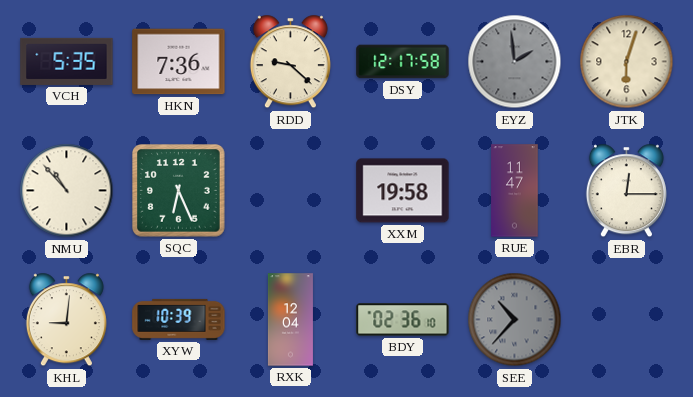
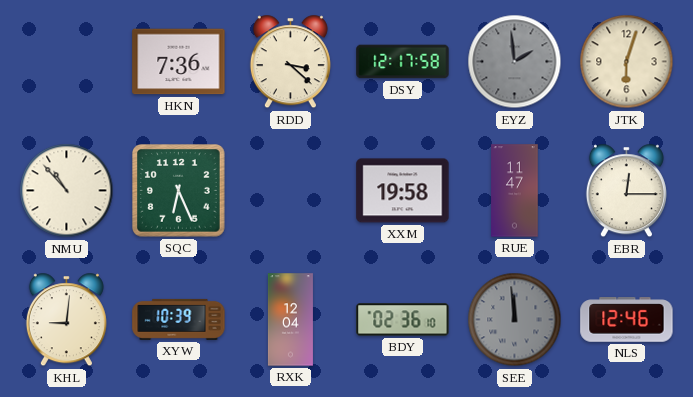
VCH: 5:35 -> none (67, 61)
RDD: 9:22 -> 3:22 (290, 62)
SEE: 10:37 -> 11:59 (515, 320)
NLS: none -> 12:46 (627, 320)
